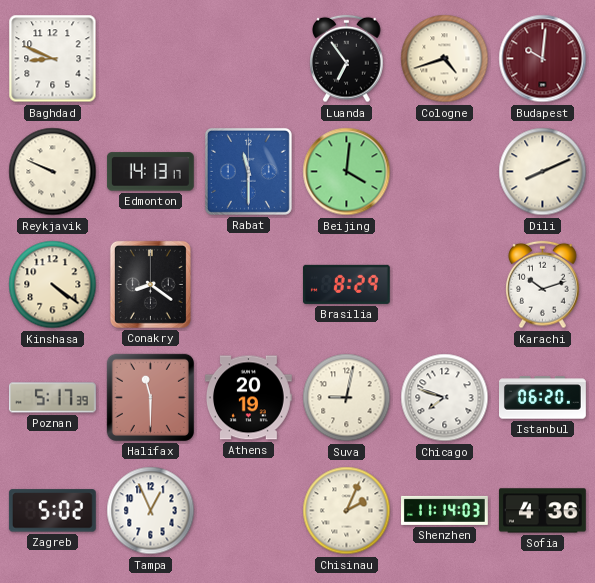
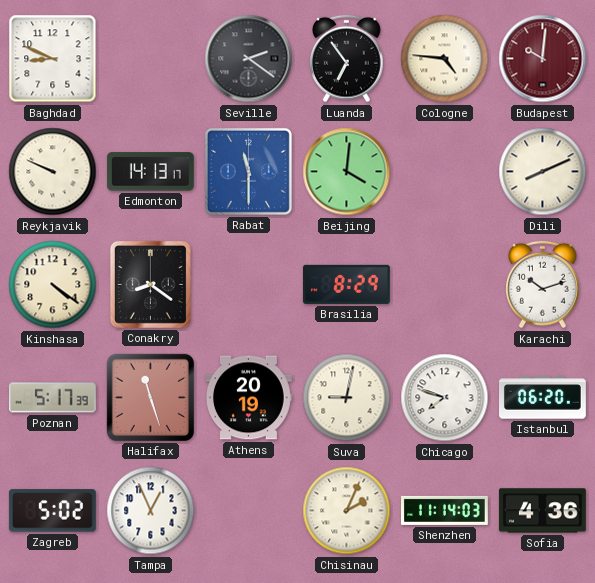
Seville: none -> 2:21 (249, 59)
Cologne: 4:42 -> 4:46 (445, 59)
Halifax: 11:30 -> 11:27 (150, 397)
